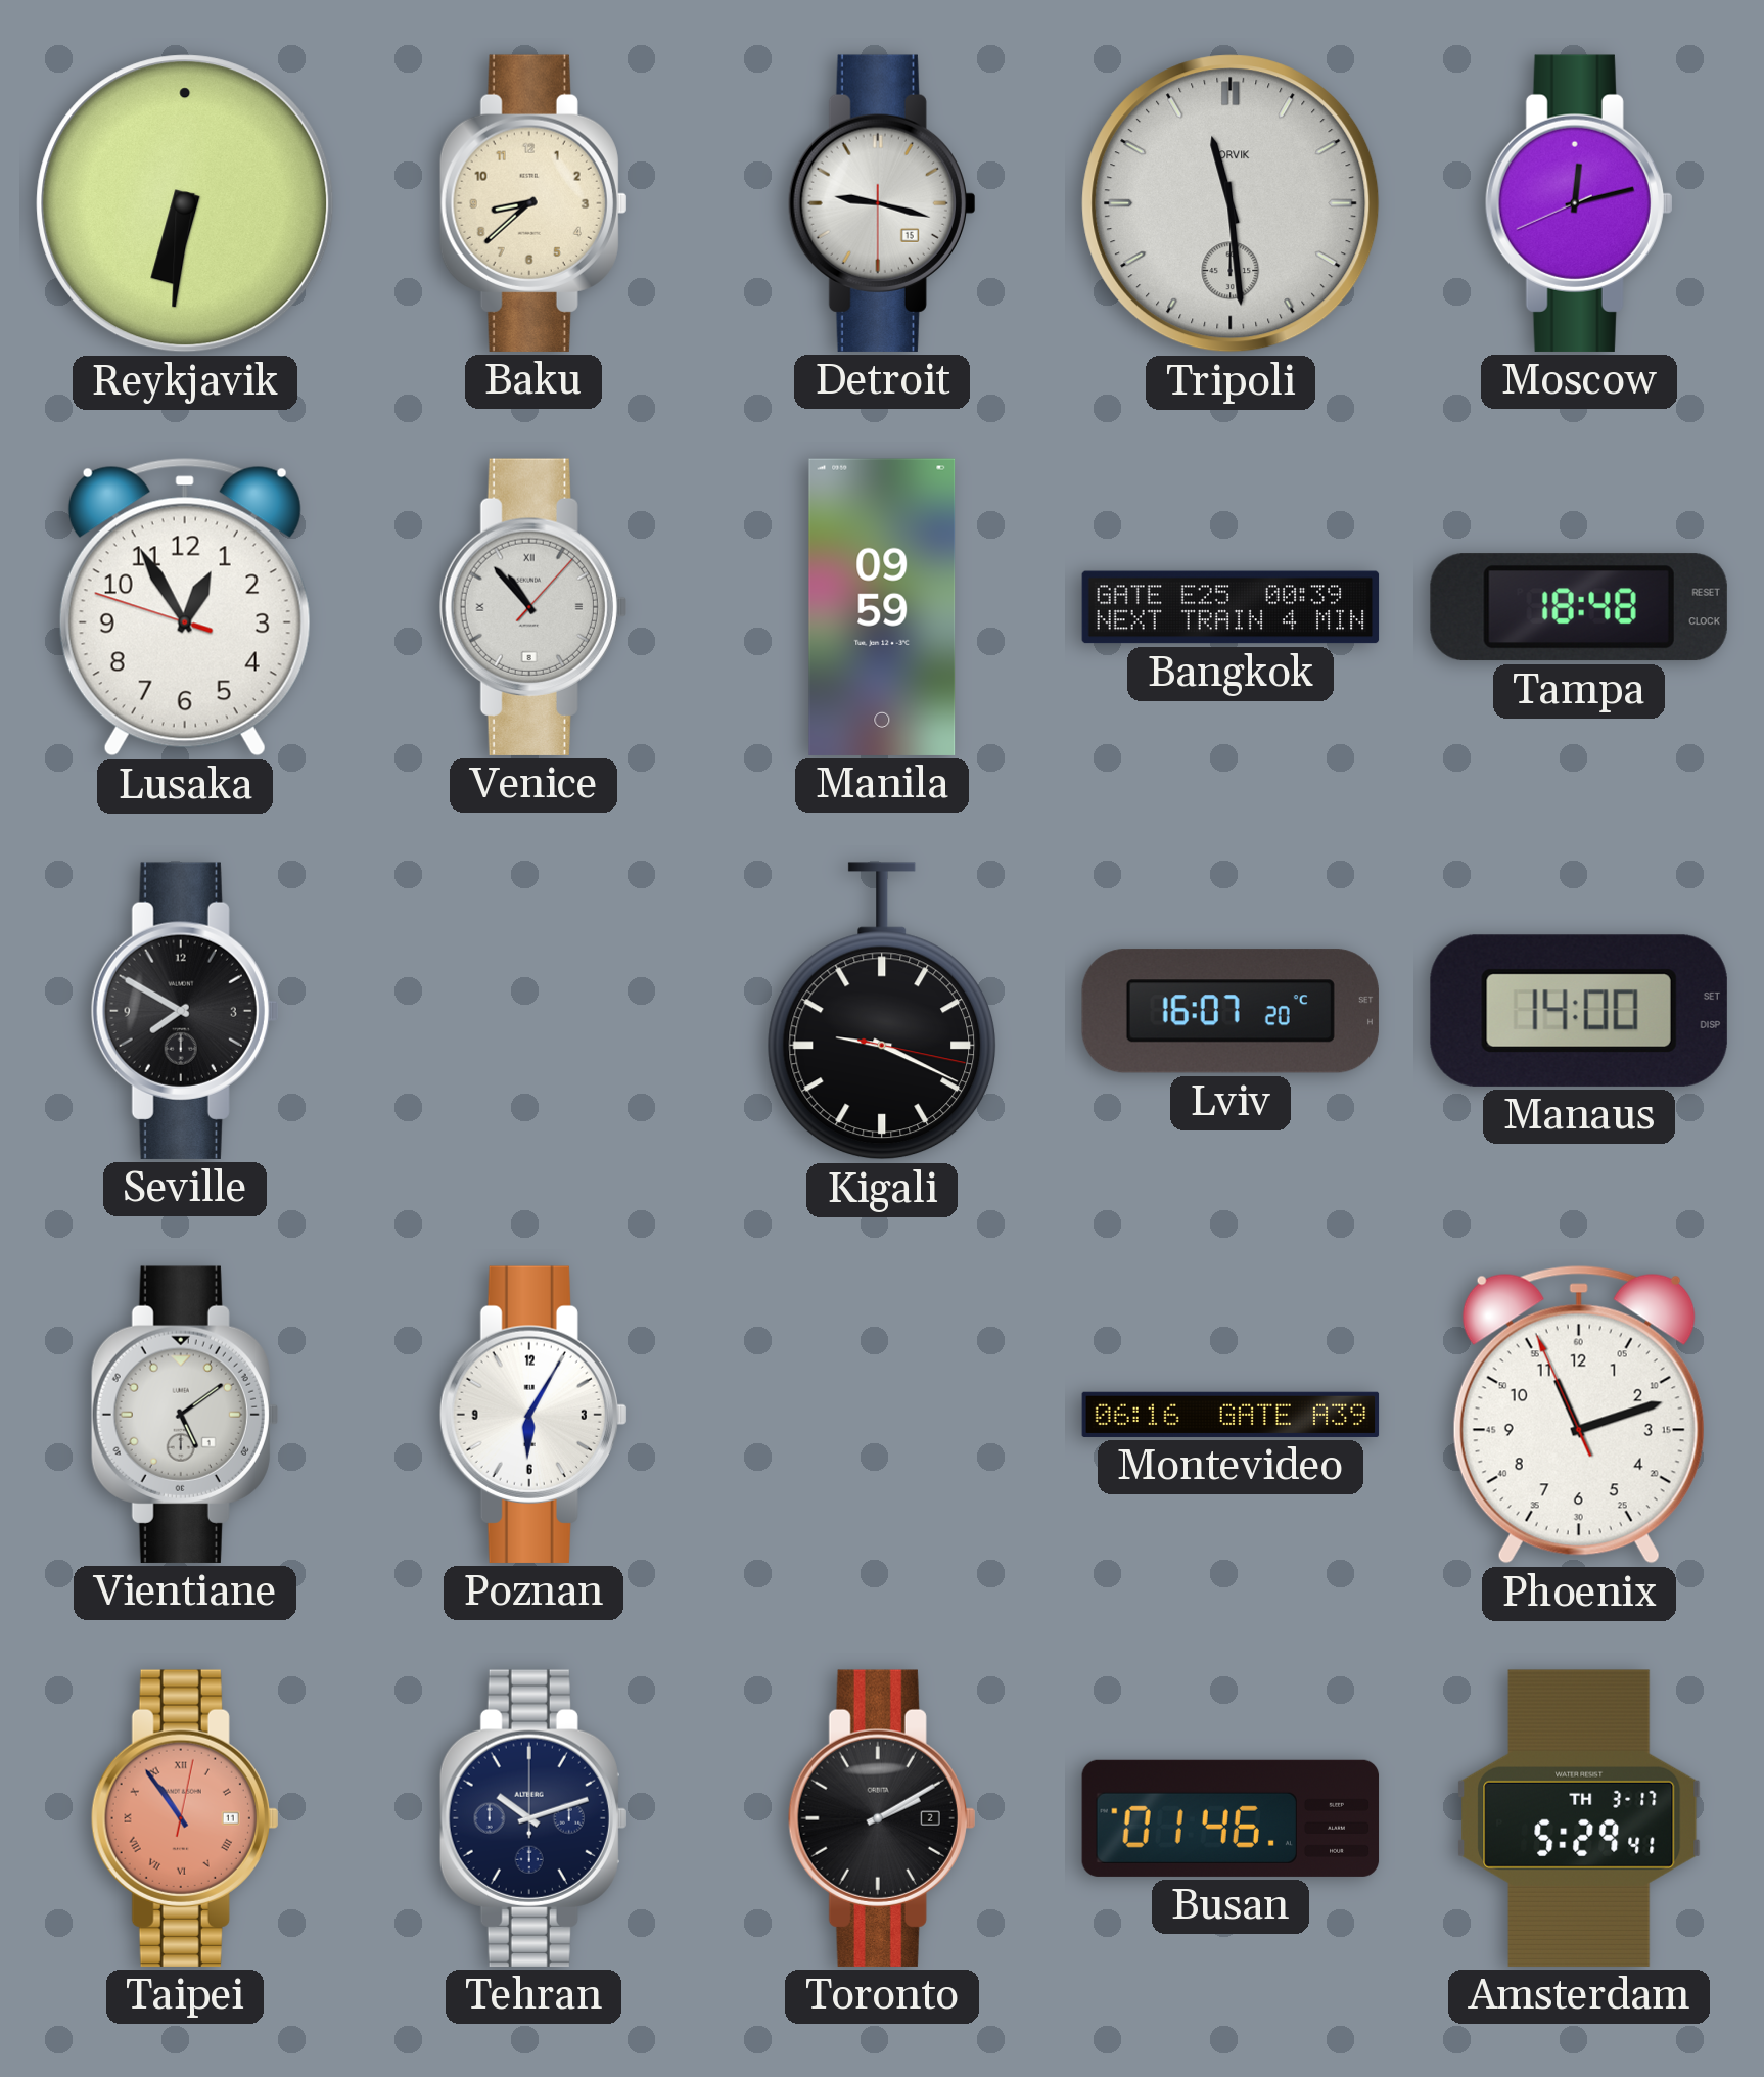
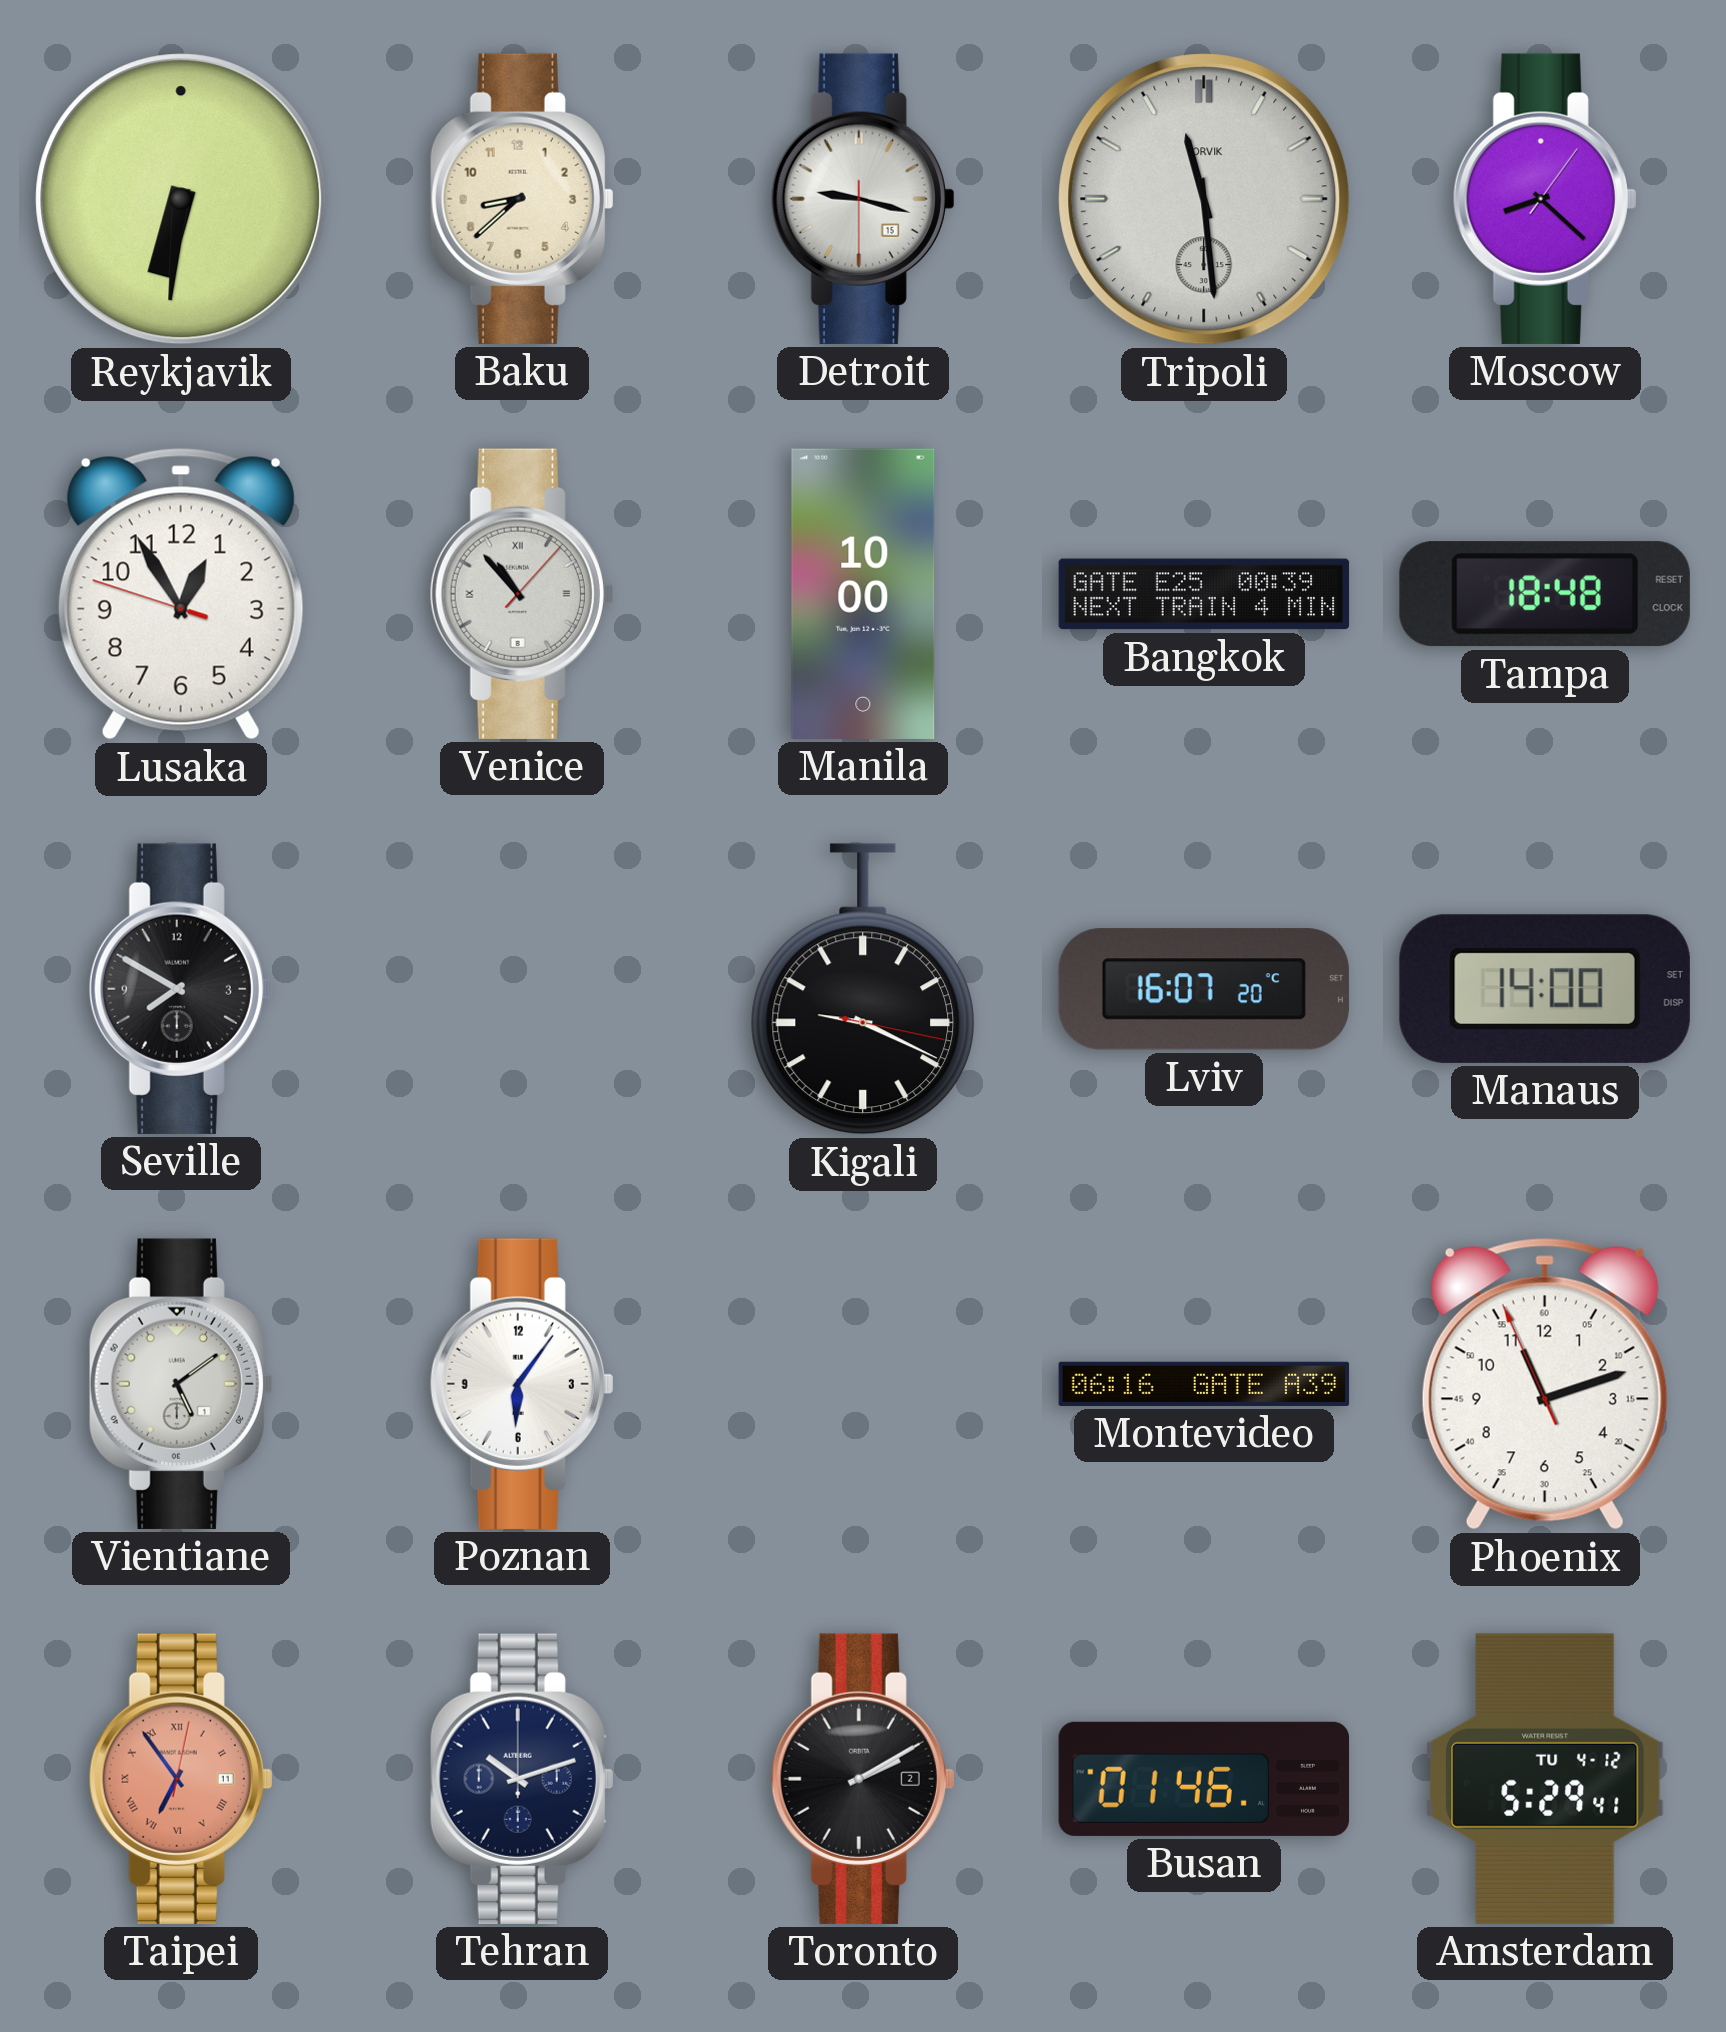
Moscow: 12:12 -> 8:22 (1545, 199)
Manila: 09:59 -> 10:00 (863, 594)
Poznan: 6:05 -> 6:06 (522, 1384)
Taipei: 10:54 -> 6:54 (181, 1779)
Amsterdam date: TH 3-17 -> TU 4-12 (1545, 1779)
